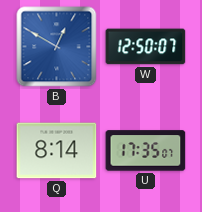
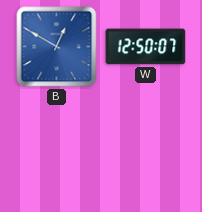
Q: 8:14 -> none (57, 151)
U: 17:35 -> none (146, 151)
